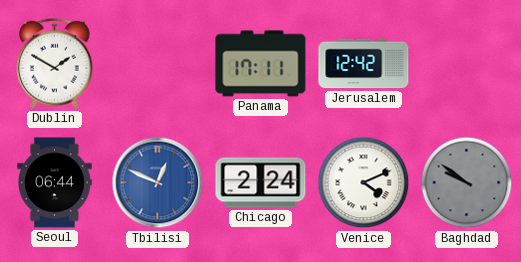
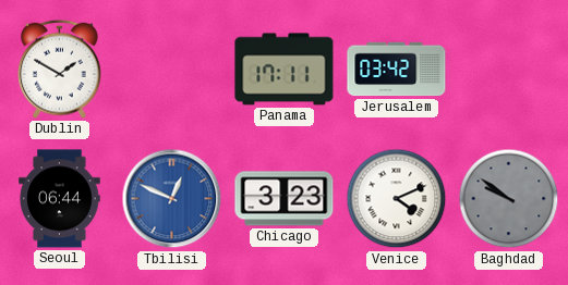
Jerusalem: 12:42 -> 03:42 (397, 70)
Chicago: 2:24 -> 3:23 (285, 199)
